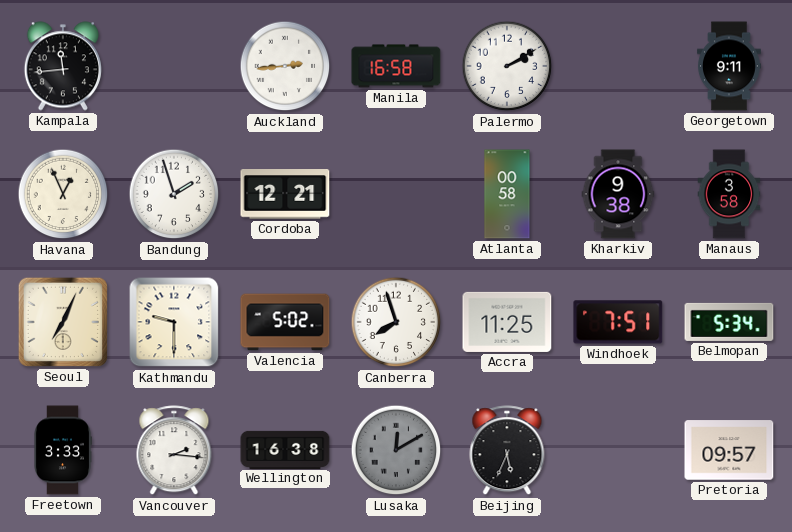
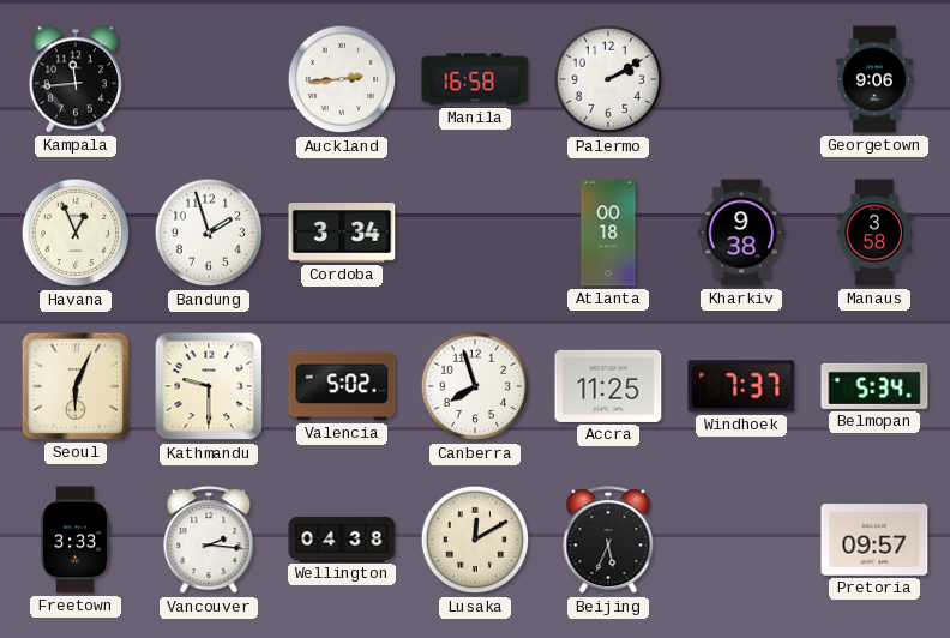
Georgetown: 9:11 -> 9:06 (874, 79)
Cordoba: 12:21 -> 3:34 (342, 233)
Atlanta: 00:58 -> 00:18 (608, 233)
Seoul: 7:04 -> 6:04 (76, 386)
Windhoek: 7:51 -> 7:37 (741, 386)
Wellington: 16:38 -> 04:38 (342, 538)
Lusaka dial: grey -> cream (475, 540)
